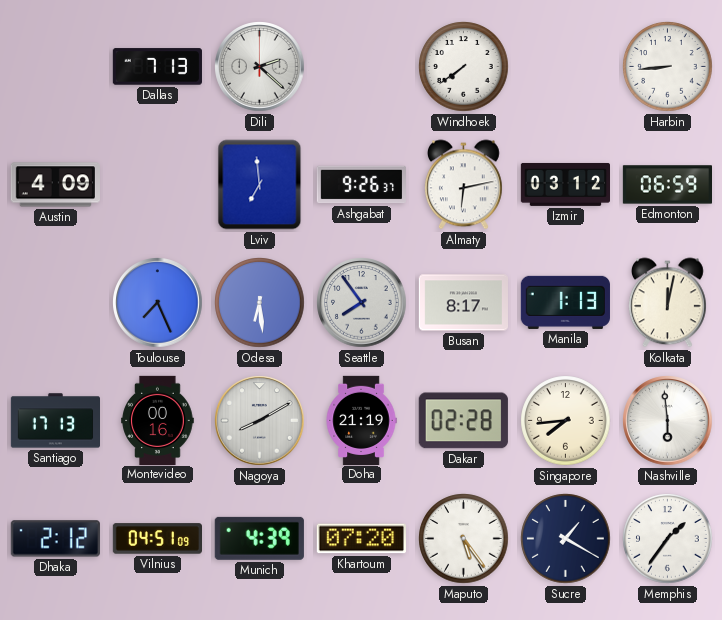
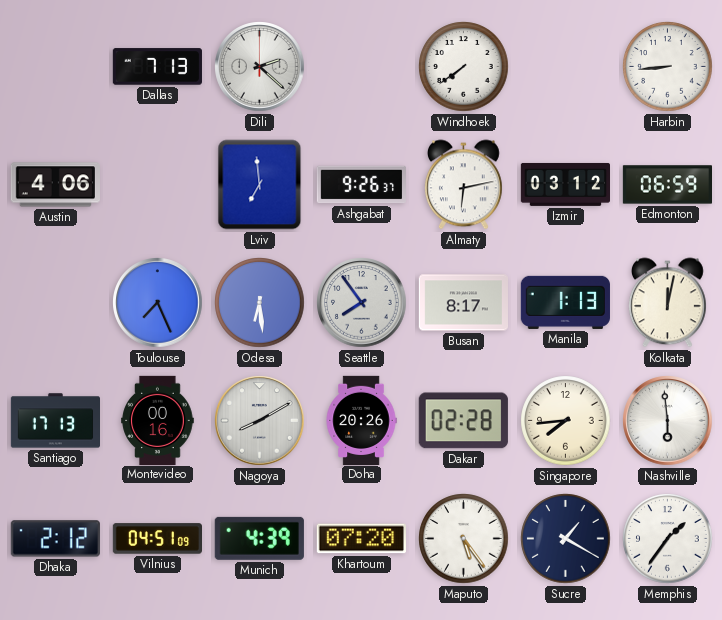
Austin: 4:09 -> 4:06 (55, 185)
Doha: 21:19 -> 20:26 (361, 420)
